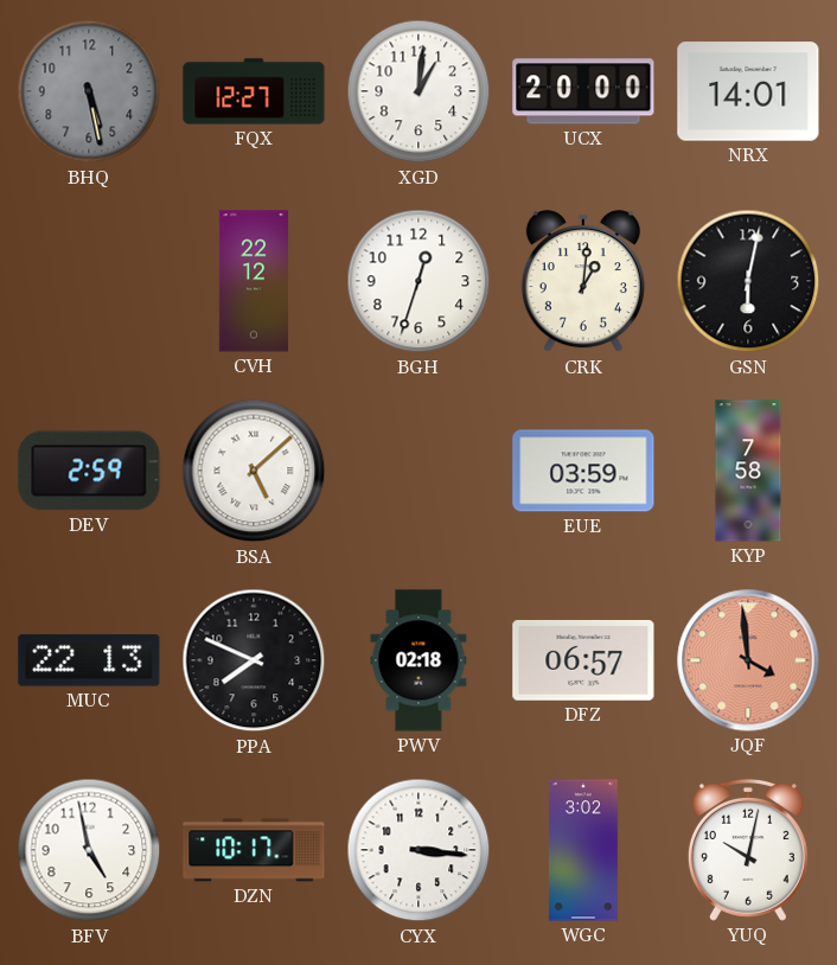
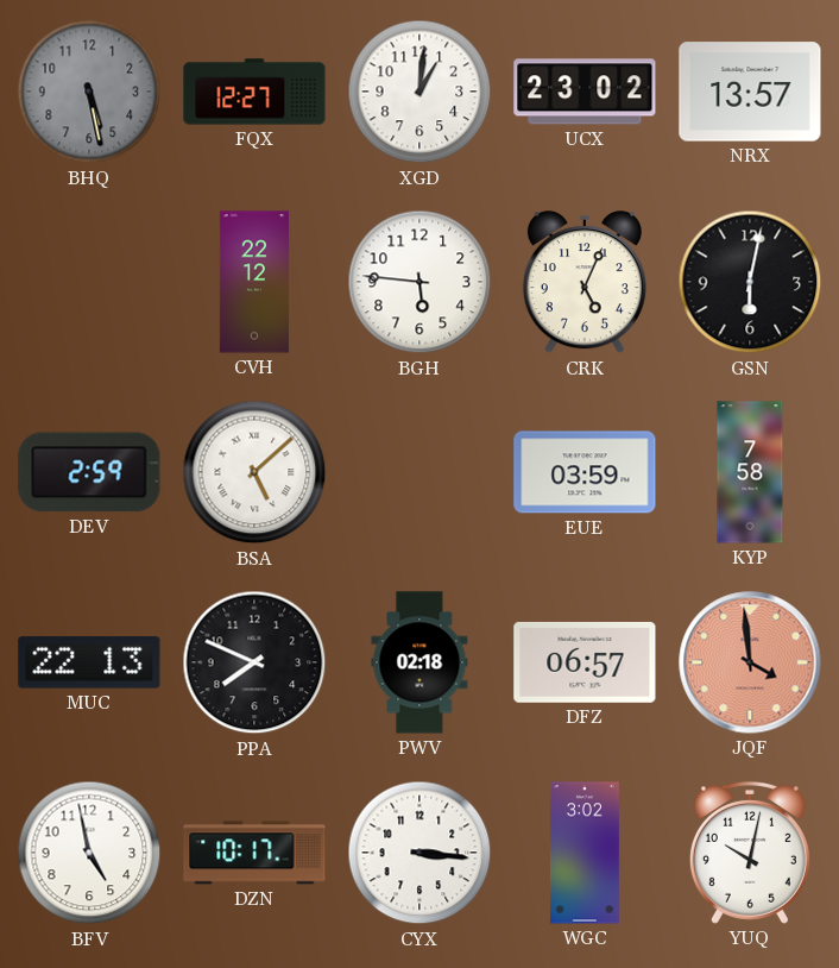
UCX: 20:00 -> 23:02 (585, 92)
NRX: 14:01 -> 13:57 (750, 92)
BGH: 12:33 -> 5:46 (419, 282)
CRK: 1:01 -> 5:04 (585, 283)
